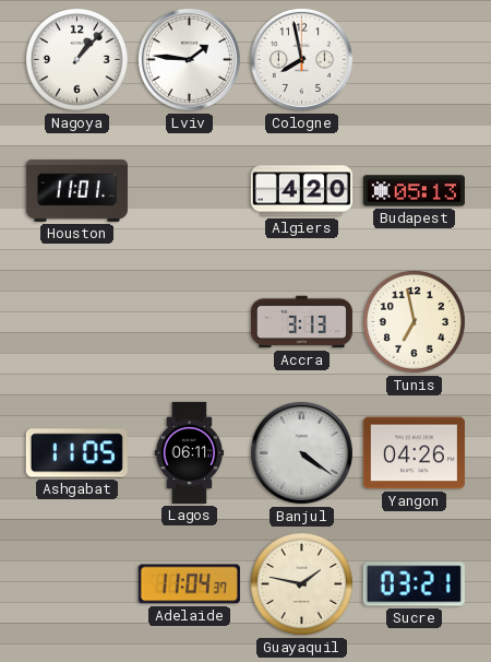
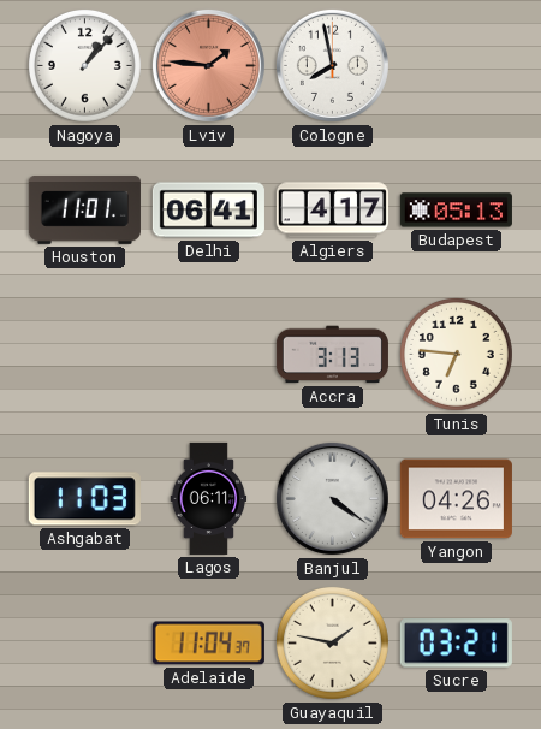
Lviv dial: white -> salmon (208, 65)
Delhi: none -> 06:41 (208, 211)
Algiers: 4:20 -> 4:17 (332, 211)
Tunis: 6:58 -> 6:46 (456, 354)
Ashgabat: 11:05 -> 11:03 (84, 499)
